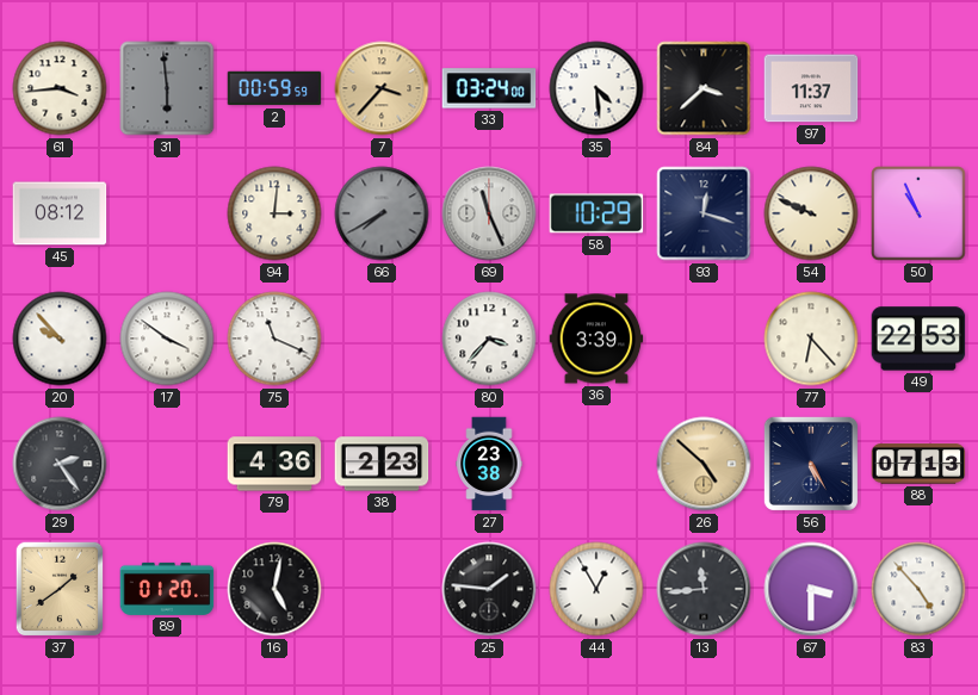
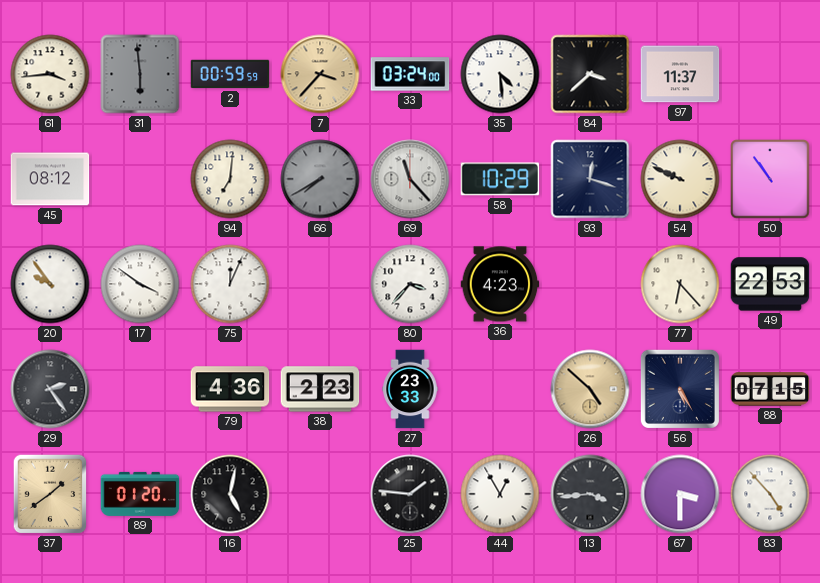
94: 3:01 -> 7:01 (230, 179)
69: 11:26 -> 11:23 (410, 179)
50: 10:56 -> 10:54 (770, 179)
20: 9:53 -> 9:54 (50, 284)
75: 11:19 -> 12:04 (230, 284)
36: 3:39 -> 4:23 (500, 284)
27: 23:38 -> 23:33 (410, 389)
88: 07:13 -> 07:15 (770, 389)
13: 11:44 -> 3:44 (590, 494)
